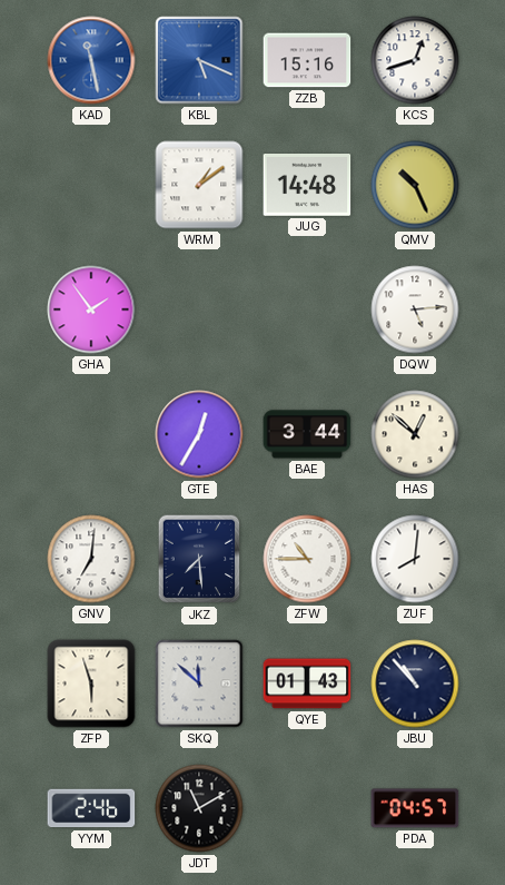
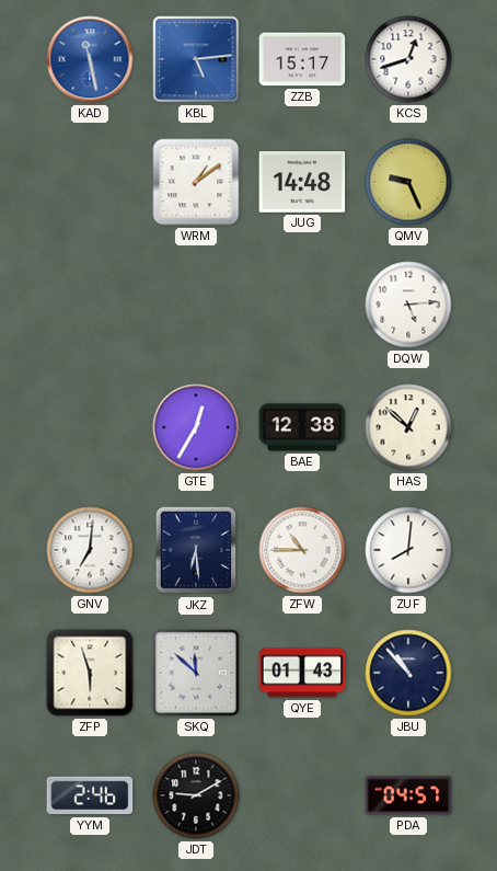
KBL: 5:19 -> 5:14 (196, 59)
ZZB: 15:16 -> 15:17 (302, 59)
QMV: 10:26 -> 9:26 (408, 182)
GHA: 1:54 -> none (91, 309)
BAE: 3:44 -> 12:38 (302, 427)
JKZ: 7:29 -> 6:29 (196, 550)
JDT: 11:10 -> 9:10 (196, 795)
